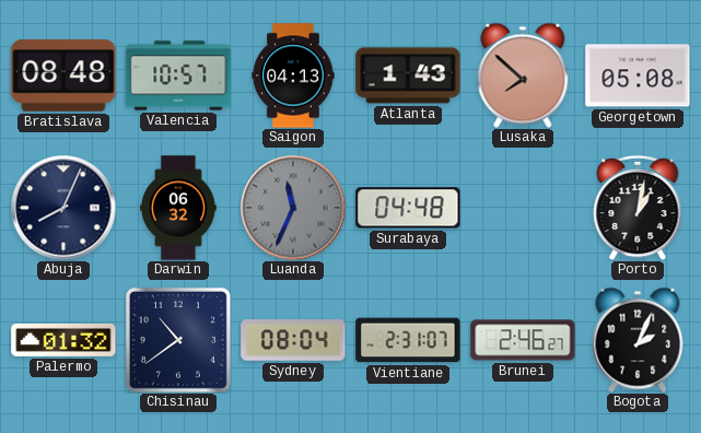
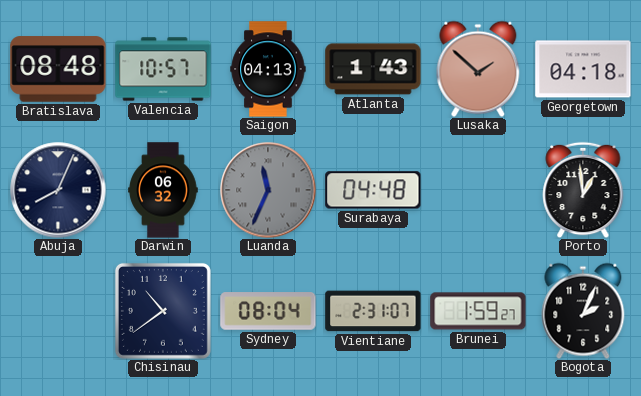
Lusaka: 7:52 -> 1:52 (478, 69)
Georgetown: 05:08 -> 04:18 (583, 69)
Porto: 1:02 -> 12:59 (583, 190)
Palermo: 01:32 -> none (63, 340)
Brunei: 2:46 -> 1:59 (478, 311)
